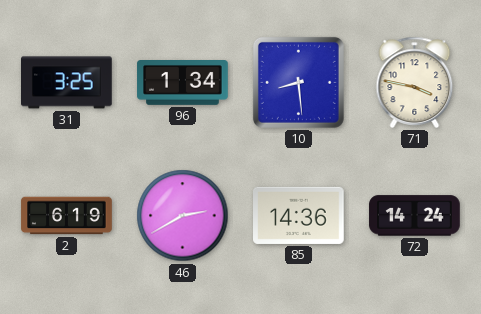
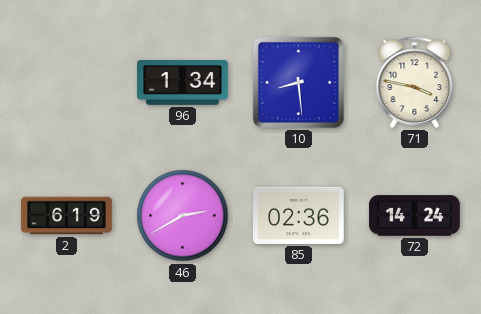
31: 3:25 -> none (67, 83)
85: 14:36 -> 02:36 (299, 215)
